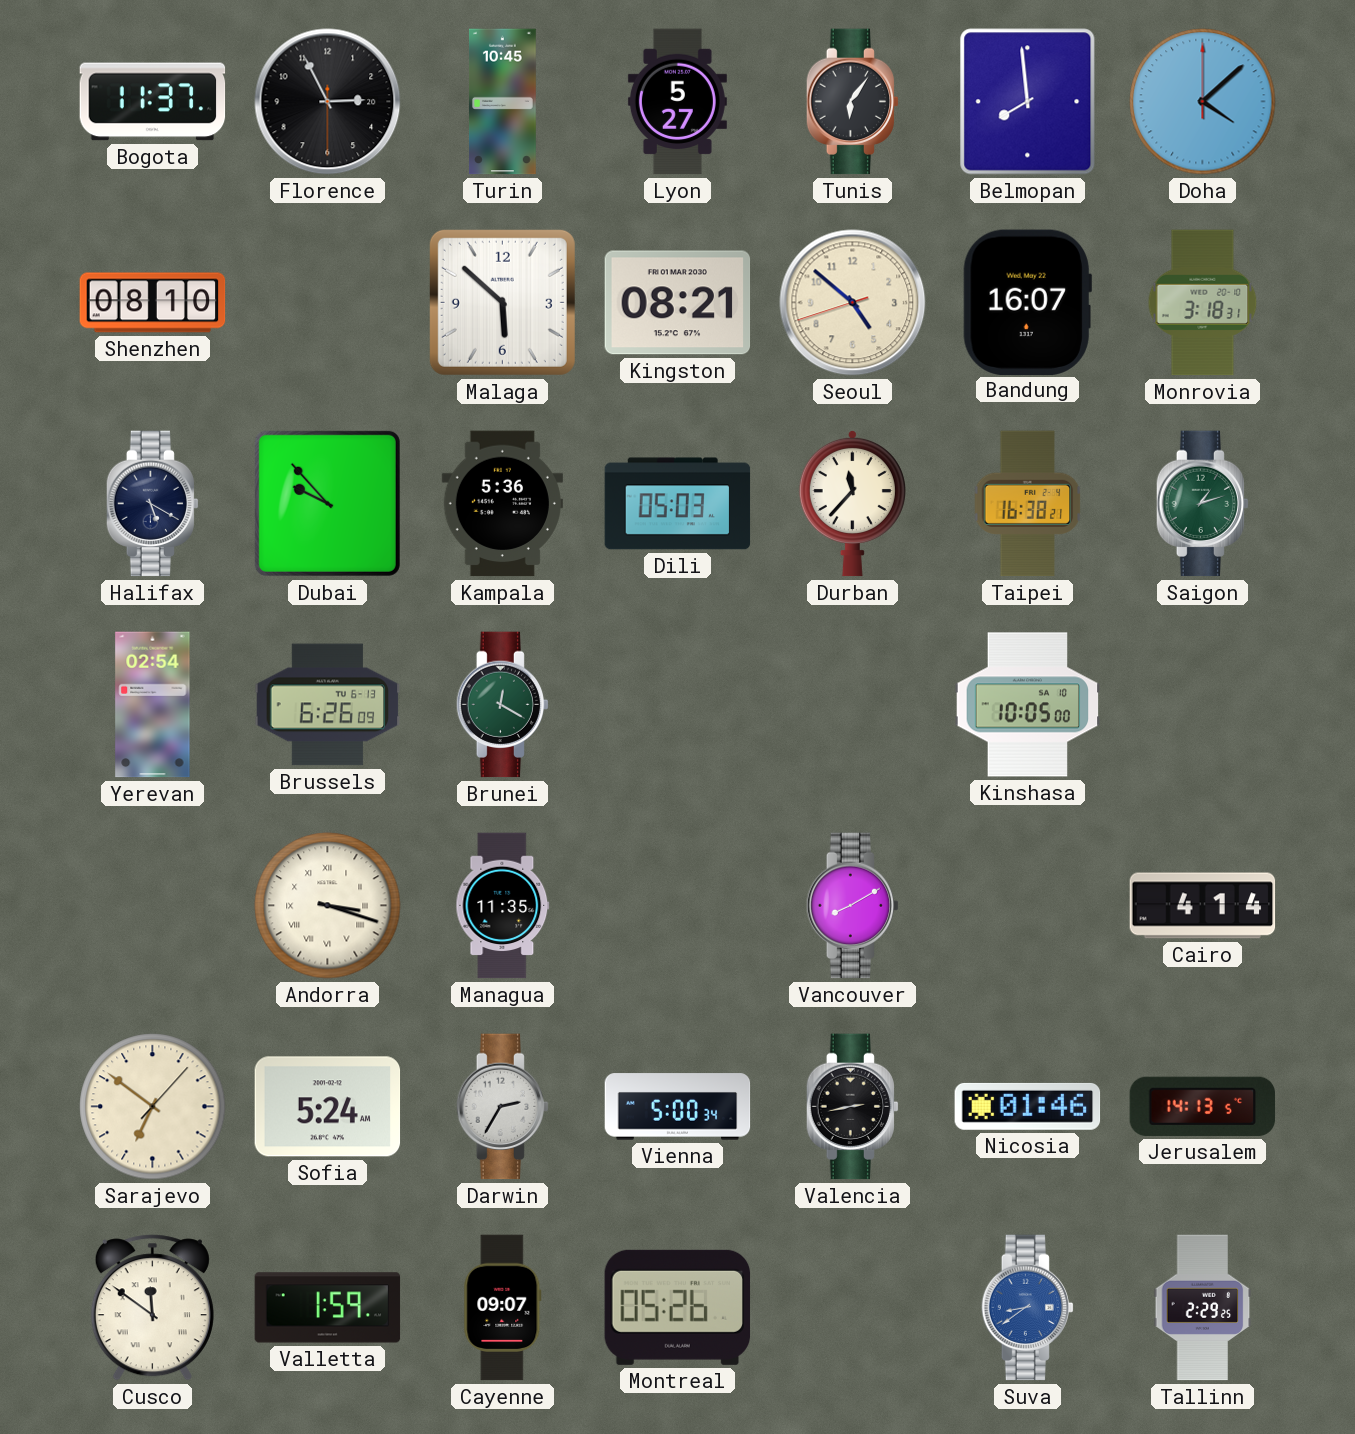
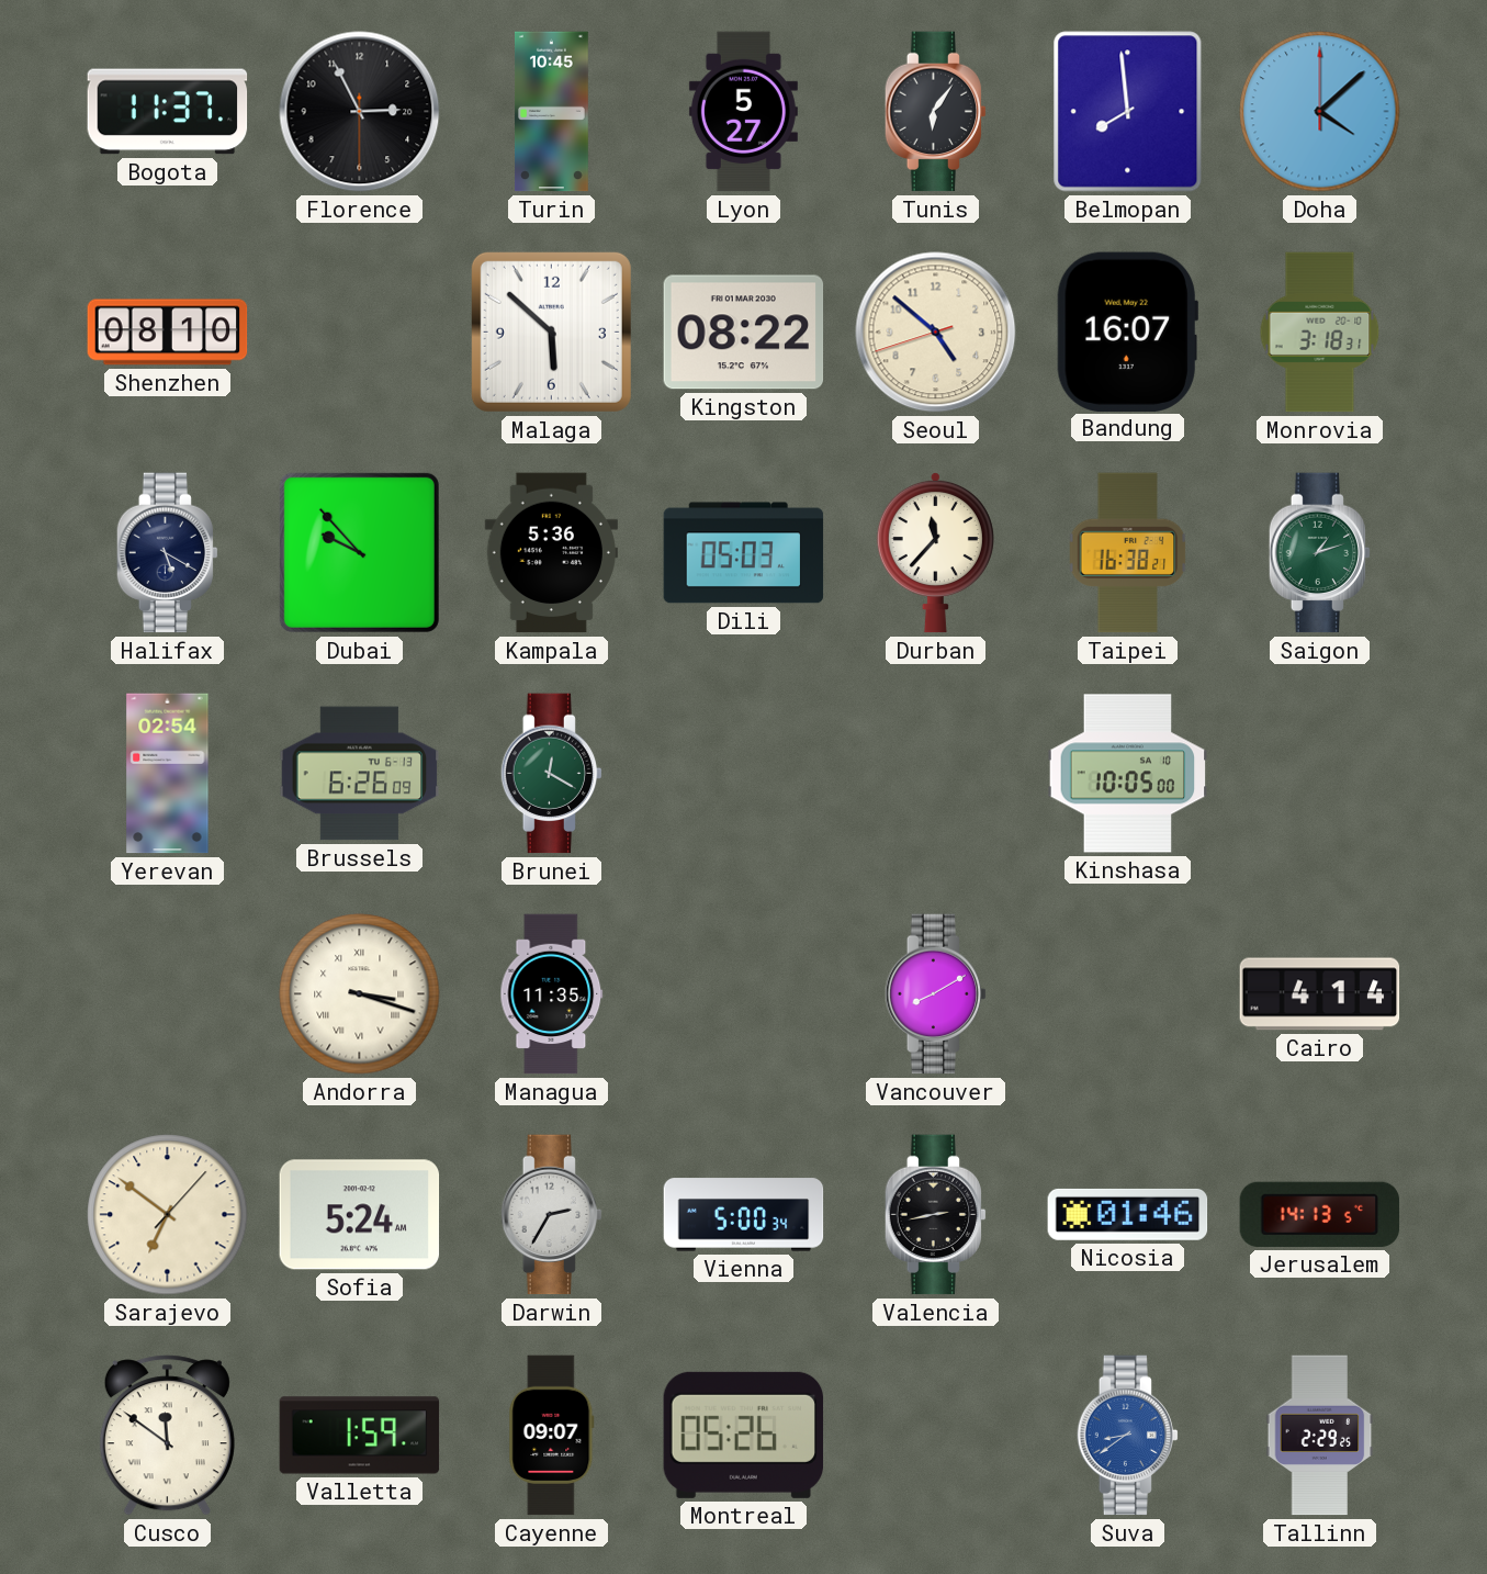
Kingston: 08:21 -> 08:22 (744, 333)
